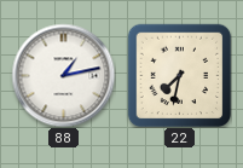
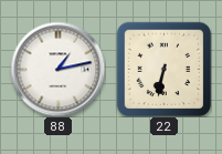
22: 7:32 -> 6:32 (163, 69)
